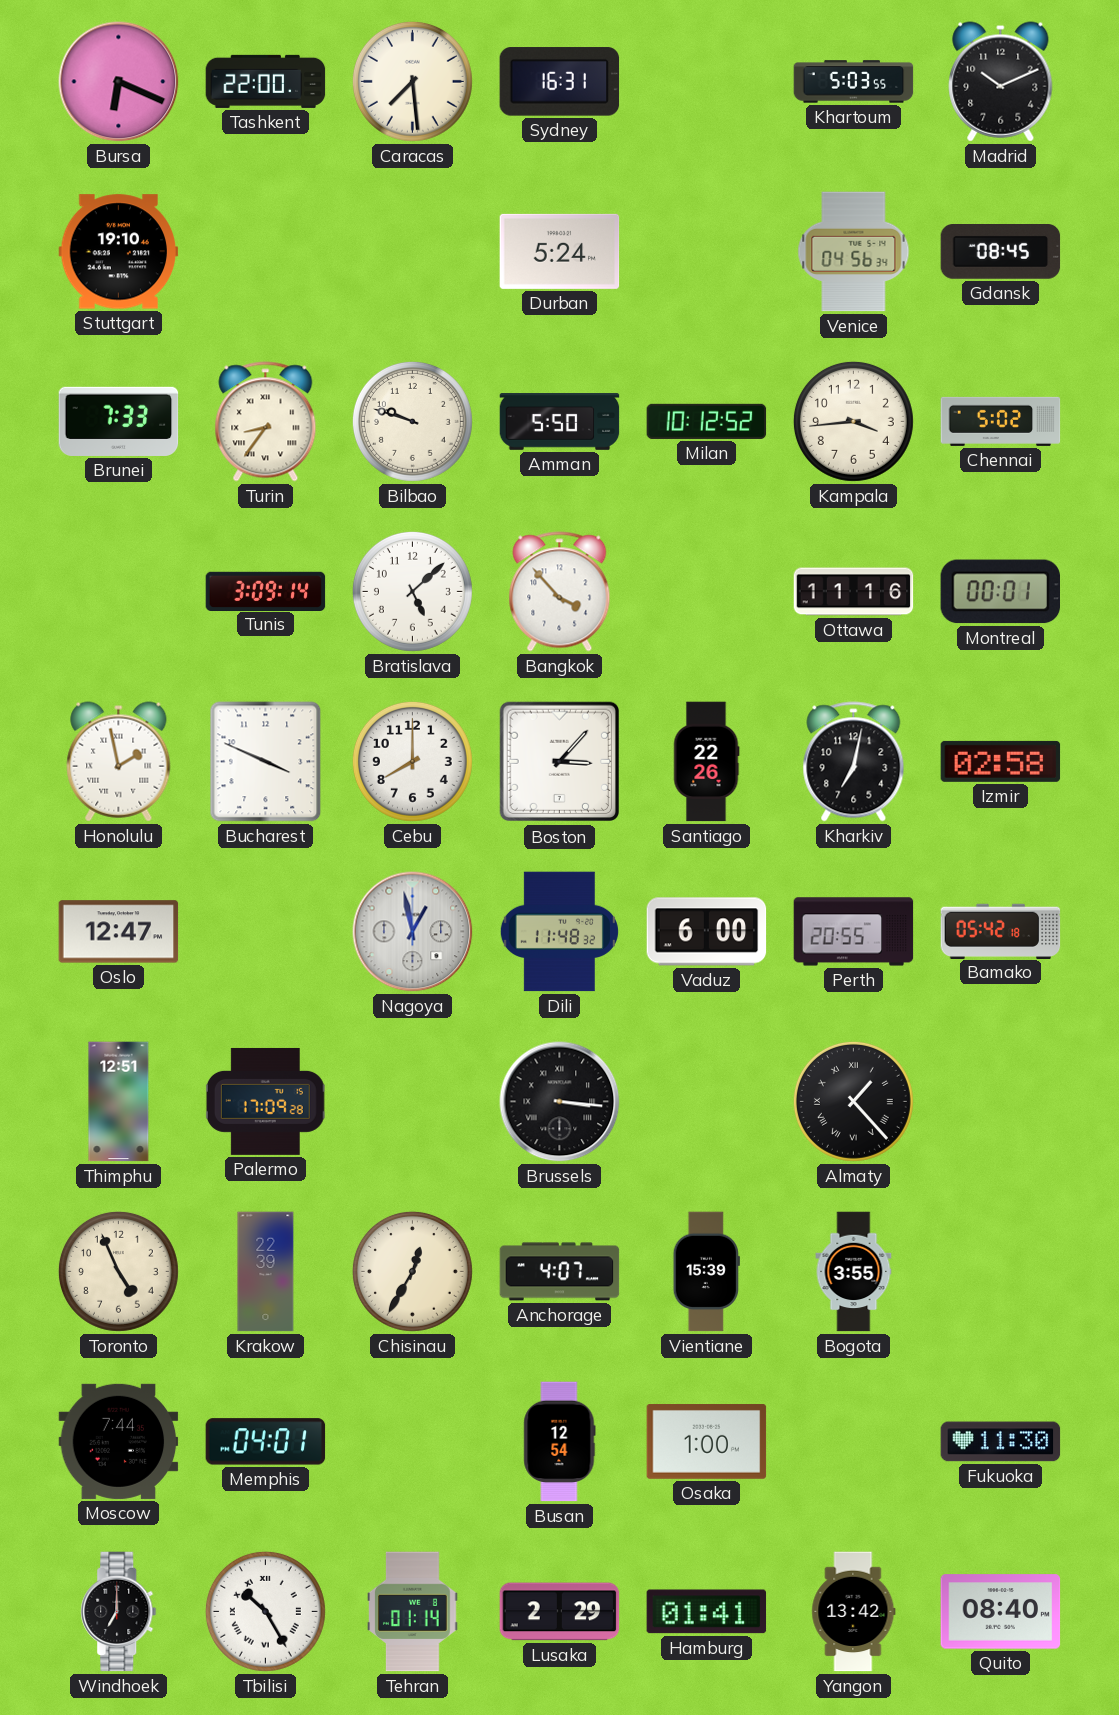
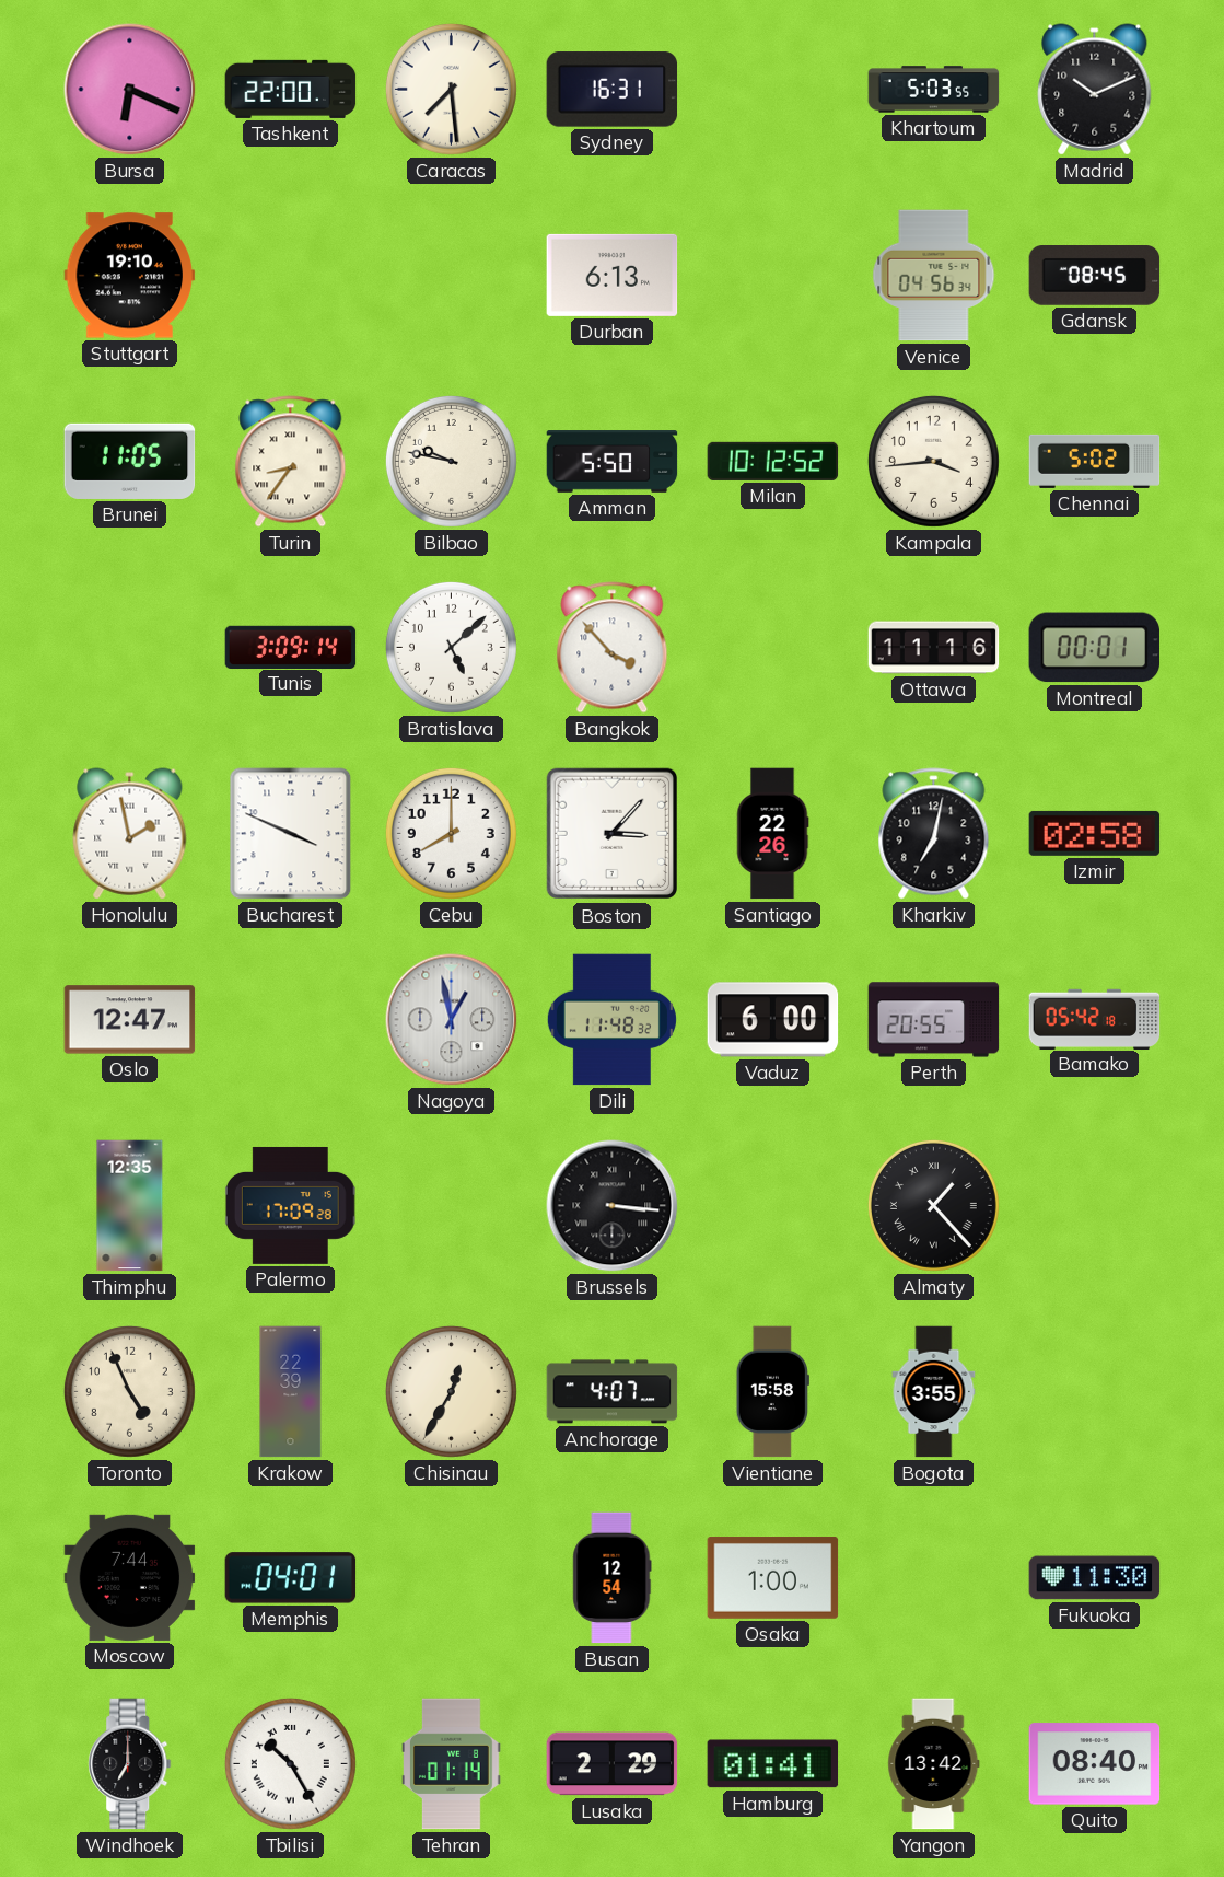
Durban: 5:24 -> 6:13 (613, 275)
Brunei: 7:33 -> 11:05 (130, 461)
Bilbao: 9:48 -> 9:47 (451, 461)
Thimphu: 12:51 -> 12:35 (130, 1206)
Vientiane: 15:39 -> 15:58 (772, 1392)
